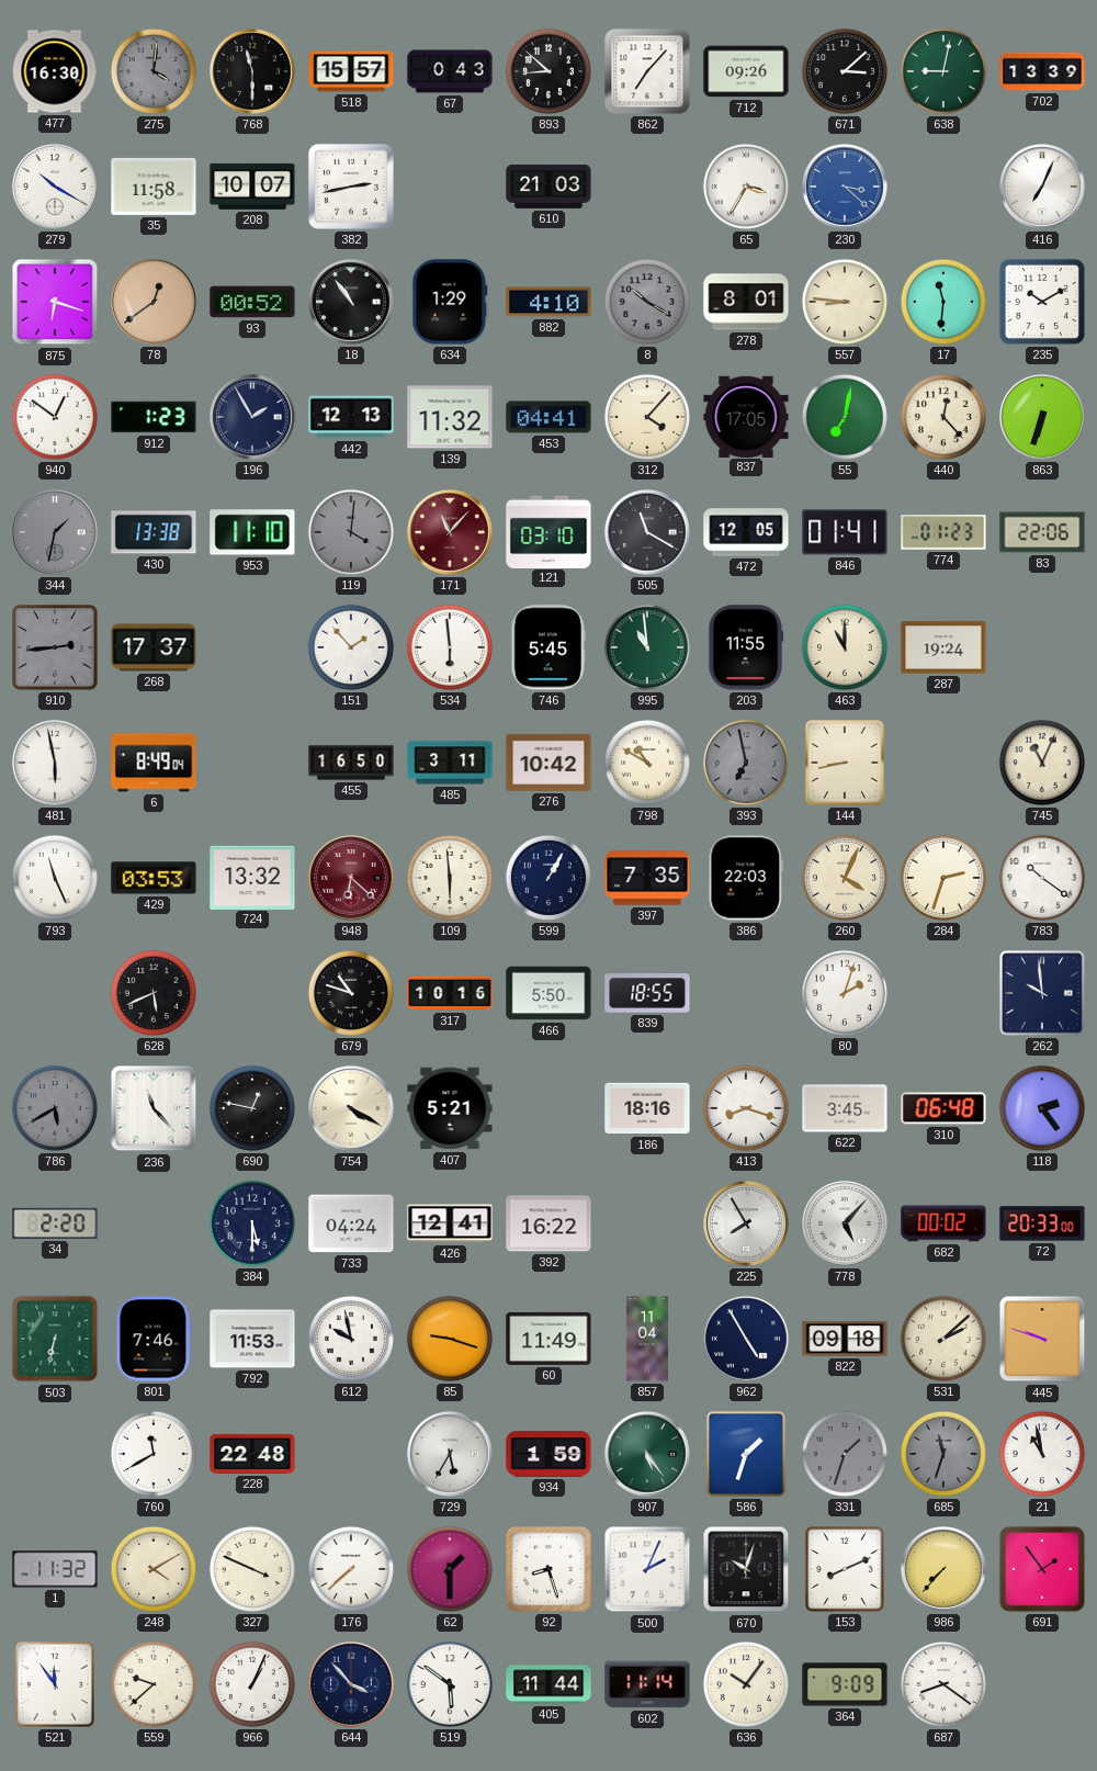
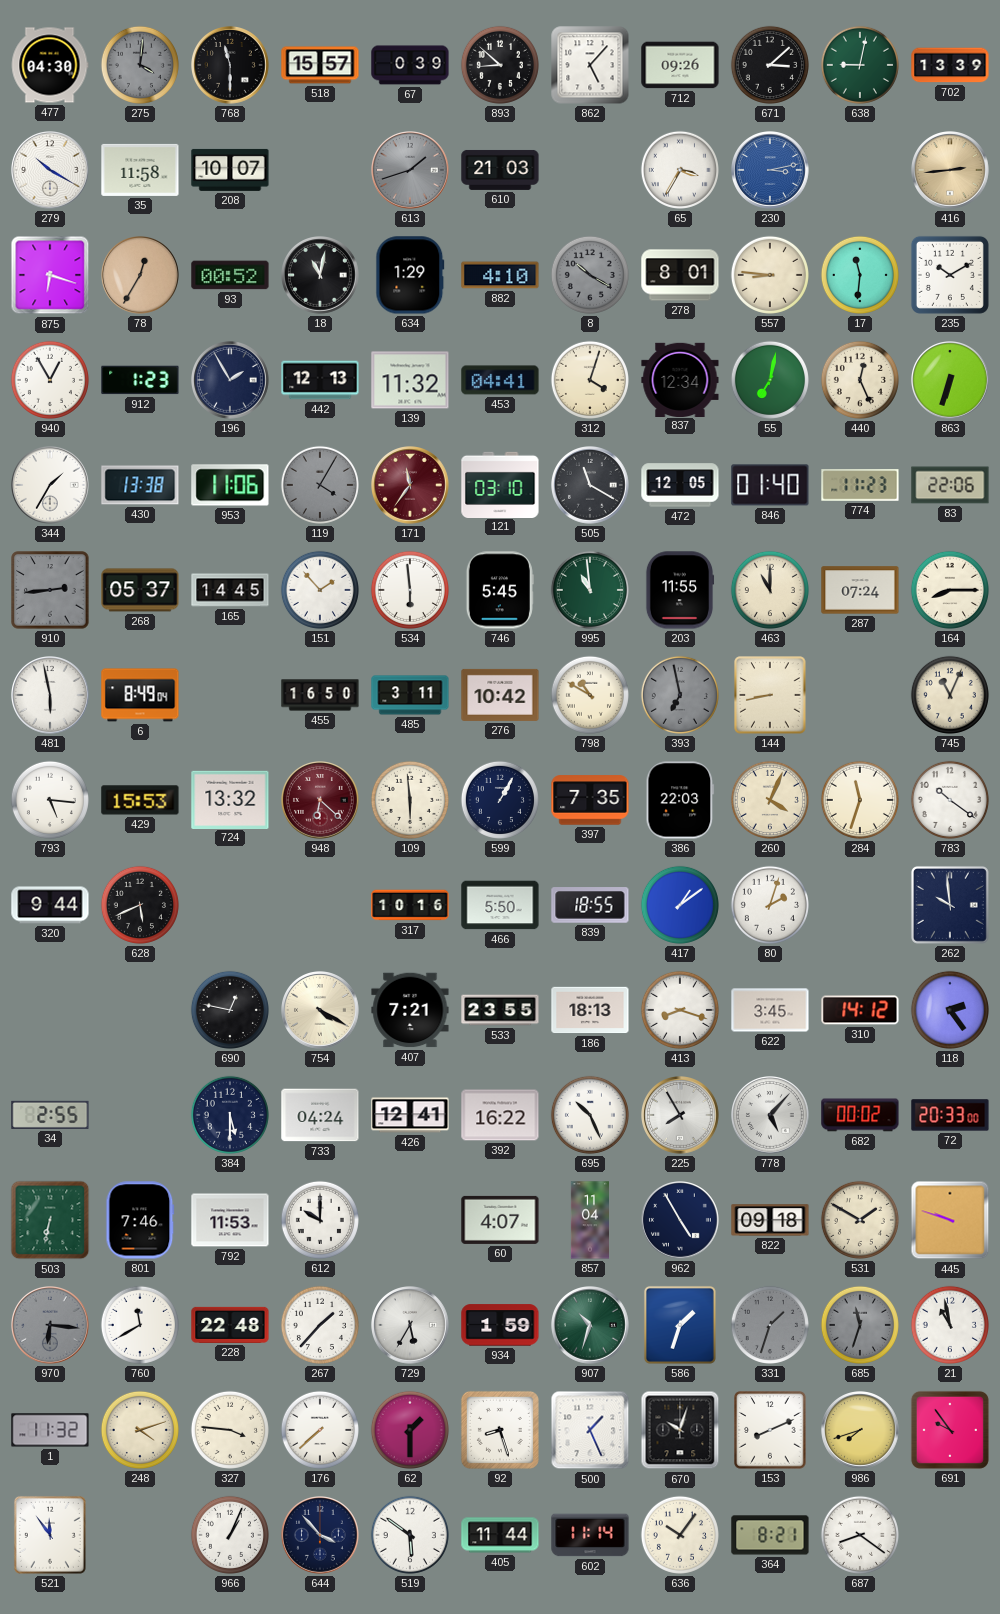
477: 16:30 -> 04:30 (50, 65)
67: 0:43 -> 0:39 (410, 65)
862: 7:07 -> 5:07 (590, 65)
382: 2:43 -> none (351, 187)
613: none -> 1:42 (411, 171)
230: 3:22 -> 3:13 (771, 171)
416: 7:04 -> 2:44 (951, 171)
416 dial: white -> champagne (951, 171)
78: 12:39 -> 12:35 (141, 276)
18: 10:54 -> 11:02 (321, 276)
940: 12:51 -> 12:55 (50, 380)
312: 4:07 -> 4:03 (590, 380)
837: 17:05 -> 12:34 (680, 379)
440: 12:23 -> 12:26 (860, 380)
344: 1:32 -> 1:35 (51, 486)
344 dial: grey -> white (51, 486)
953: 11:10 -> 11:06 (230, 485)
119: 4:01 -> 4:05 (320, 485)
171: 11:07 -> 11:36 (411, 486)
846: 01:41 -> 01:40 (770, 485)
774: 01:23 -> 11:23 (860, 485)
268: 17:37 -> 05:37 (140, 590)
165: none -> 14:45 (230, 590)
287: 19:24 -> 07:24 (860, 590)
164: none -> 8:15 (950, 590)
793: 11:26 -> 5:16 (50, 800)
429: 03:53 -> 15:53 (140, 800)
284: 2:33 -> 11:33 (860, 800)
320: none -> 9:44 (50, 905)
679: 10:48 -> none (351, 993)
417: none -> 1:09 (680, 905)
786: 5:40 -> none (55, 1108)
236: 11:23 -> none (154, 1108)
407: 5:21 -> 7:21 (410, 1010)
533: none -> 23:55 (500, 1010)
186: 18:16 -> 18:13 (590, 1010)
310: 06:48 -> 14:12 (860, 1010)
34: 2:20 -> 2:55 (50, 1115)
695: none -> 10:26 (590, 1115)
612: 9:58 -> 10:00 (320, 1220)
85: 9:18 -> none (450, 1339)
60: 11:49 -> 4:07 (500, 1220)
531: 2:08 -> 1:50 (860, 1220)
970: none -> 6:16 (51, 1326)
267: none -> 1:37 (320, 1325)
907: 5:24 -> 10:33 (591, 1326)
248: 4:10 -> 4:12 (140, 1430)
327: 3:49 -> 3:46 (230, 1430)
500: 2:04 -> 1:26 (590, 1430)
986: 7:37 -> 7:42 (861, 1431)
691: 1:54 -> 9:54 (950, 1430)
559: 9:38 -> none (154, 1684)
364: 9:09 -> 8:21 (770, 1535)
